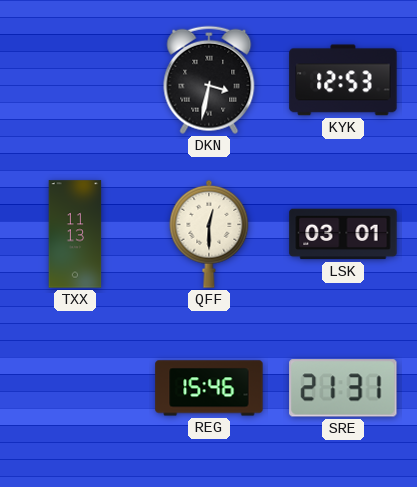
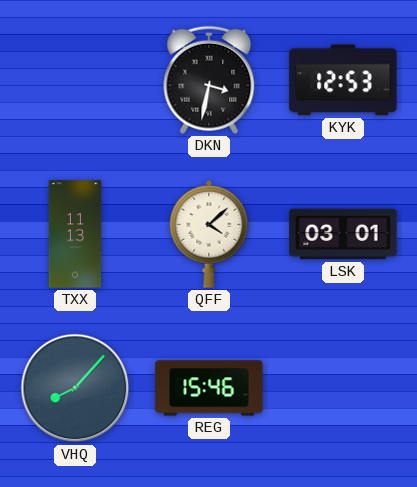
QFF: 12:30 -> 4:08 (209, 234)
VHQ: none -> 8:07 (75, 388)
SRE: 21:31 -> none (343, 388)
